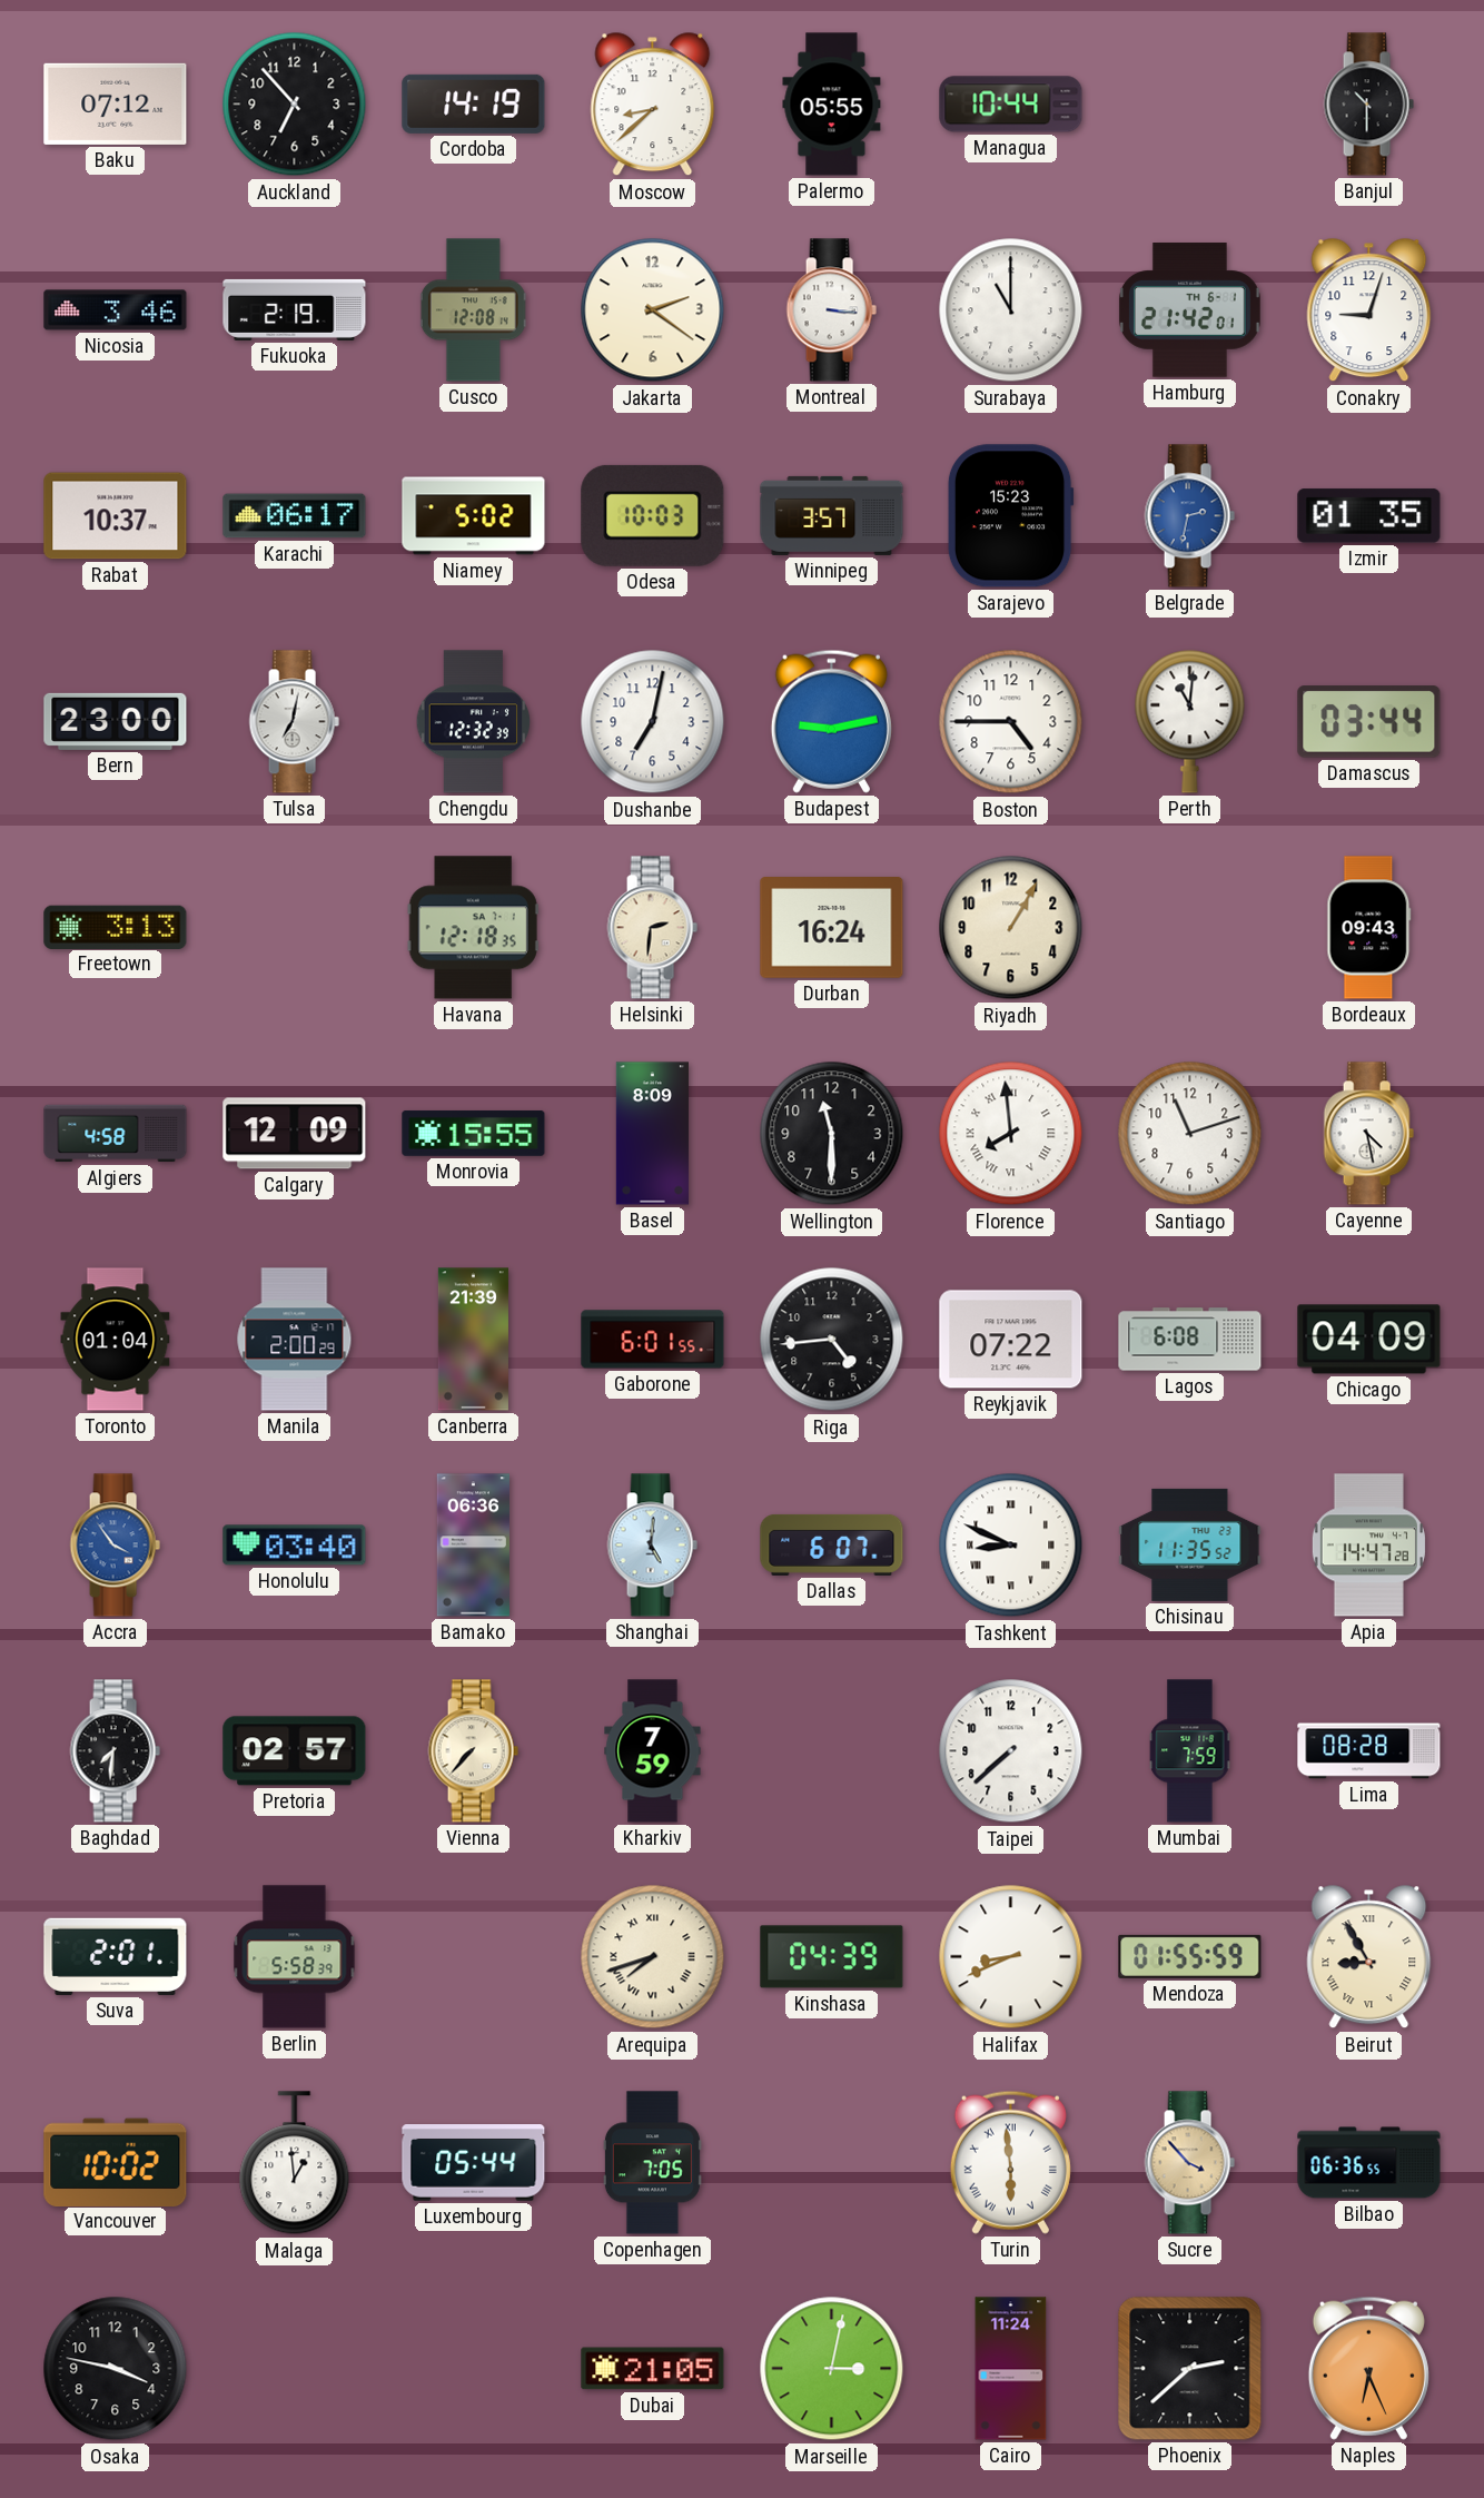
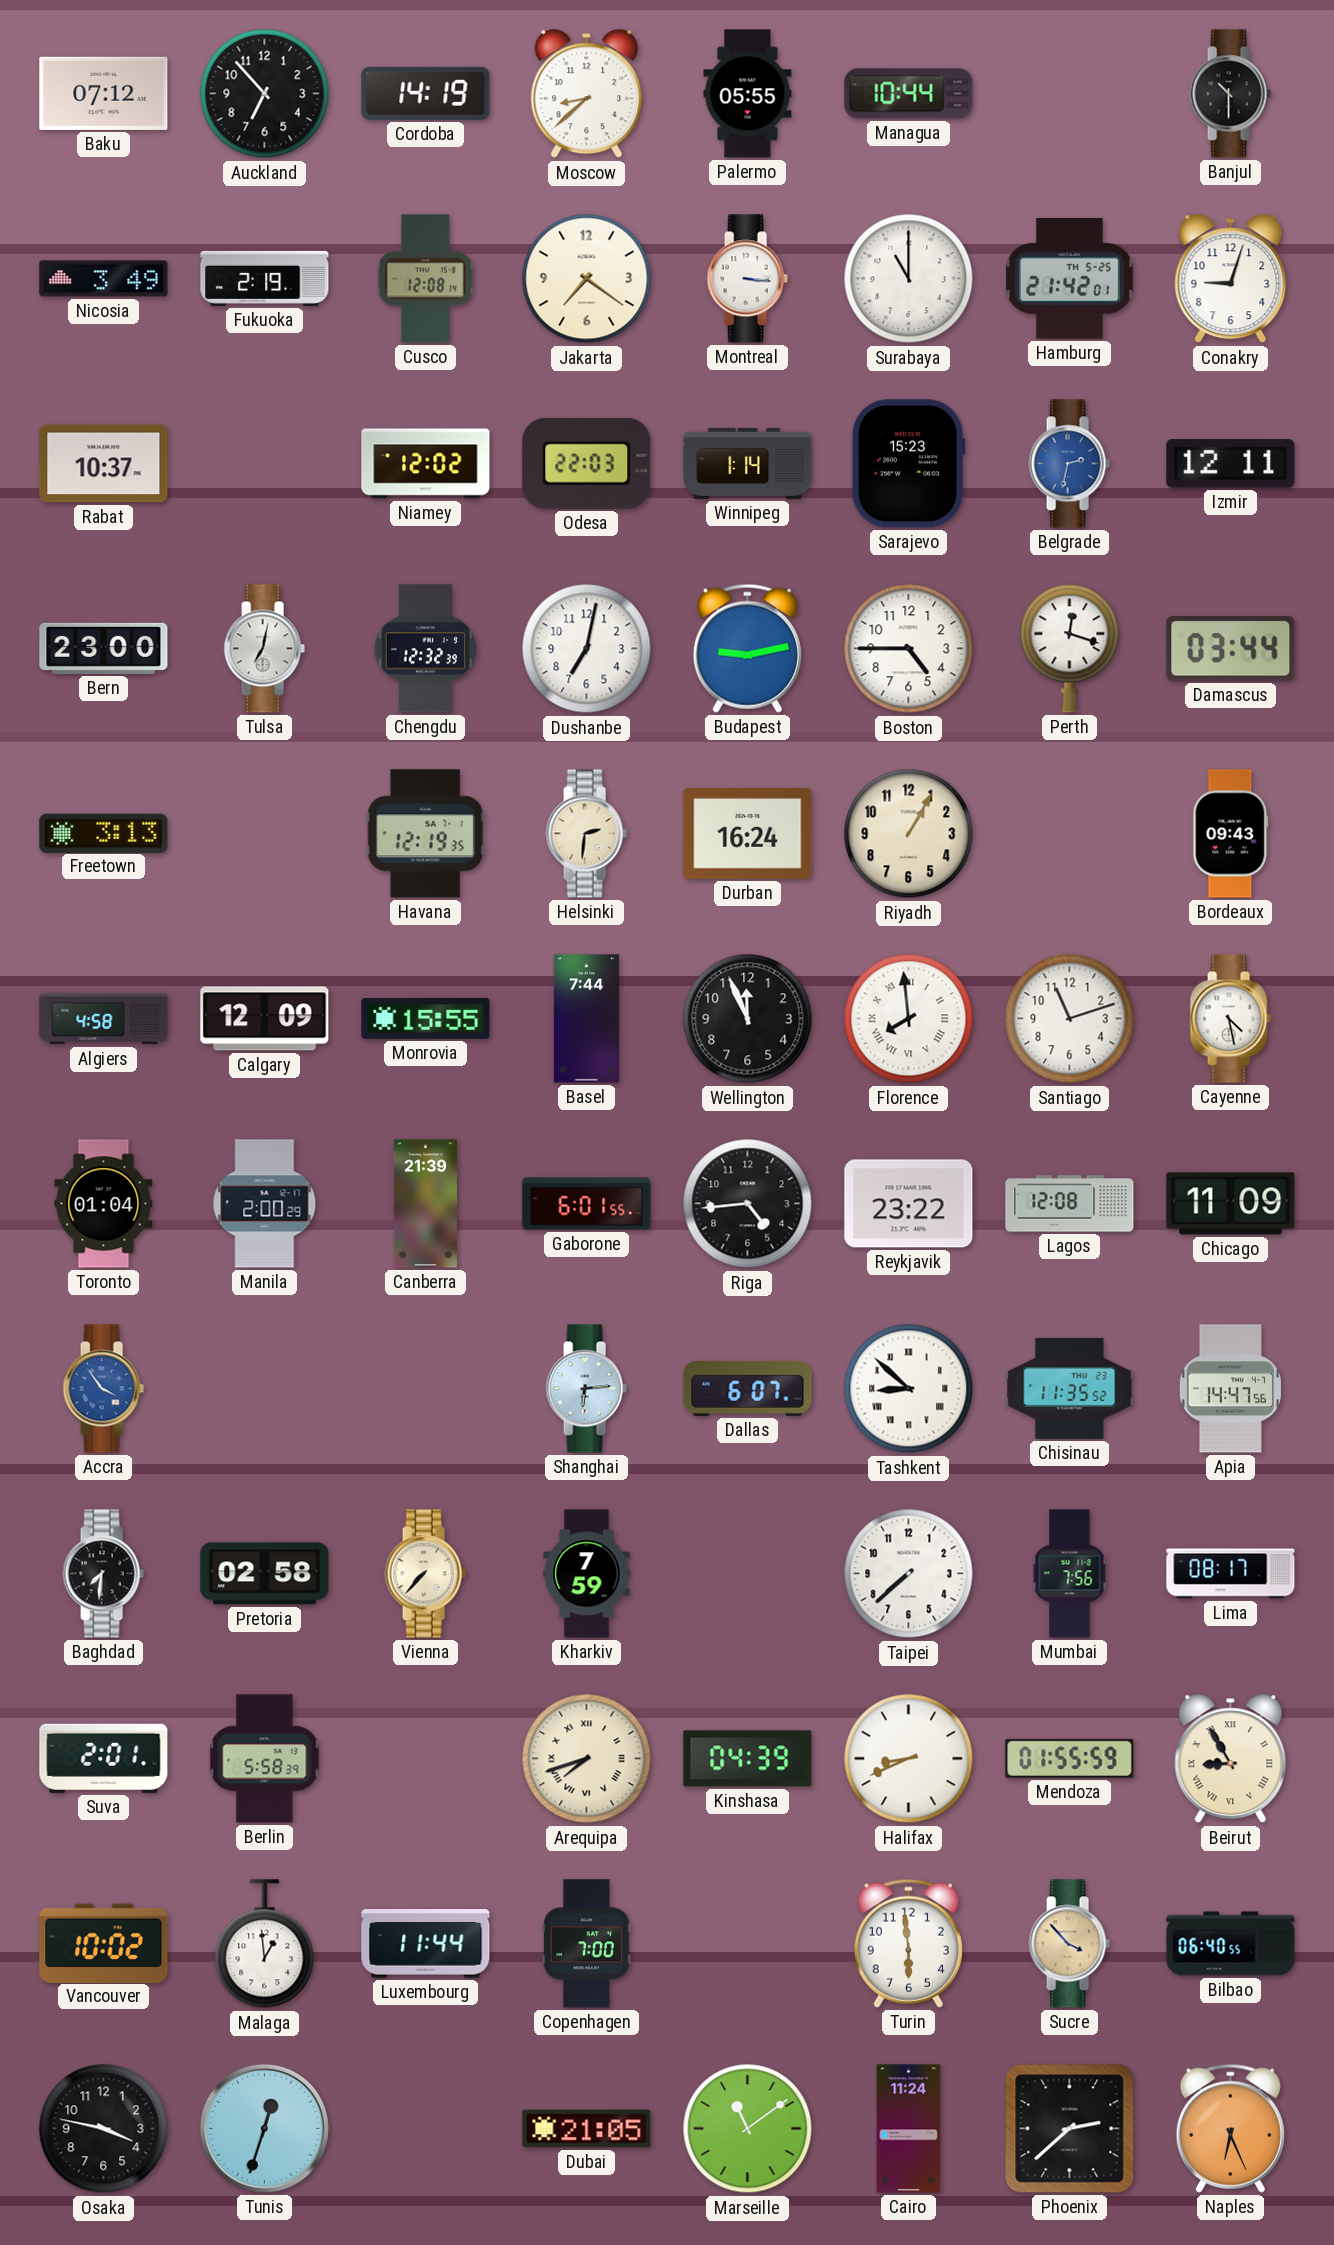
Nicosia: 3:46 -> 3:49 (104, 279)
Jakarta: 2:21 -> 7:21 (587, 279)
Hamburg date: TH 6-1 -> TH 5-25 (1069, 279)
Karachi: 06:17 -> none (295, 516)
Niamey: 5:02 -> 12:02 (426, 464)
Odesa: 10:03 -> 22:03 (587, 463)
Winnipeg: 3:57 -> 1:14 (748, 463)
Izmir: 01:35 -> 12:11 (1231, 464)
Perth: 11:01 -> 12:18 (1070, 648)
Havana: 12:18 -> 12:19 (425, 834)
Basel: 8:09 -> 7:44 (586, 1019)
Wellington: 11:30 -> 11:56 (748, 1019)
Reykjavik: 07:22 -> 23:22 (909, 1204)
Lagos: 6:08 -> 12:08 (1070, 1204)
Chicago: 04:09 -> 11:09 (1231, 1204)
Honolulu: 03:40 -> none (295, 1546)
Bamako: 06:36 -> none (473, 1546)
Shanghai: 5:01 -> 6:14 (586, 1389)
Tashkent: 8:49 -> 8:52 (909, 1389)
Apia: 14:47:28 -> 14:47:56 (1230, 1389)
Pretoria: 02:57 -> 02:58 (265, 1574)
Mumbai: 7:59 -> 7:56 (1070, 1574)
Lima: 08:28 -> 08:17 (1231, 1574)
Luxembourg: 05:44 -> 11:44 (426, 1944)
Copenhagen: 7:05 -> 7:00 (586, 1944)
Turin numerals: Roman -> Arabic (908, 1943)
Bilbao: 06:36 -> 06:40 (1231, 1944)
Tunis: none -> 12:33 (264, 2128)
Marseille: 3:02 -> 11:09 (748, 2129)
